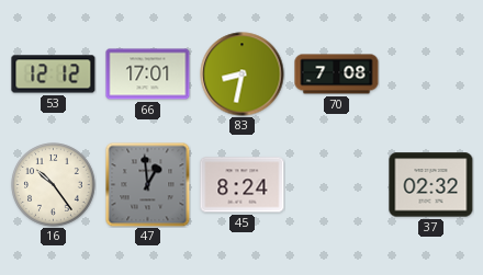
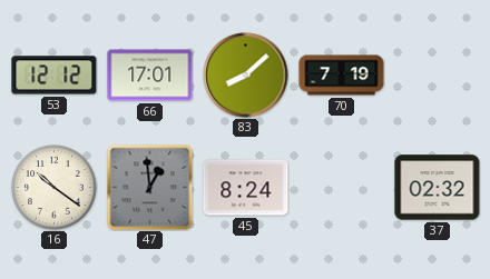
83: 8:32 -> 8:08 (246, 76)
70: 7:08 -> 7:19 (342, 76)
16: 10:24 -> 10:21 (55, 188)
